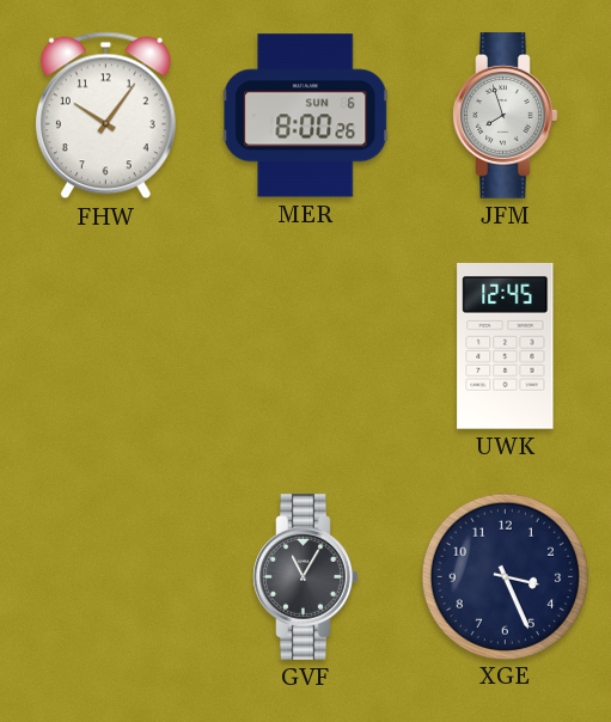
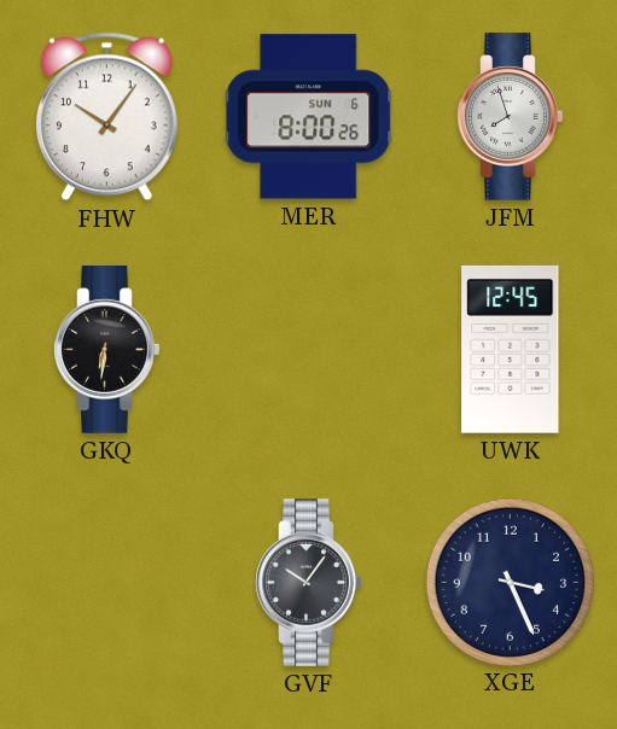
GKQ: none -> 6:31 (107, 350)
GVF: 11:05 -> 10:06 (309, 583)
